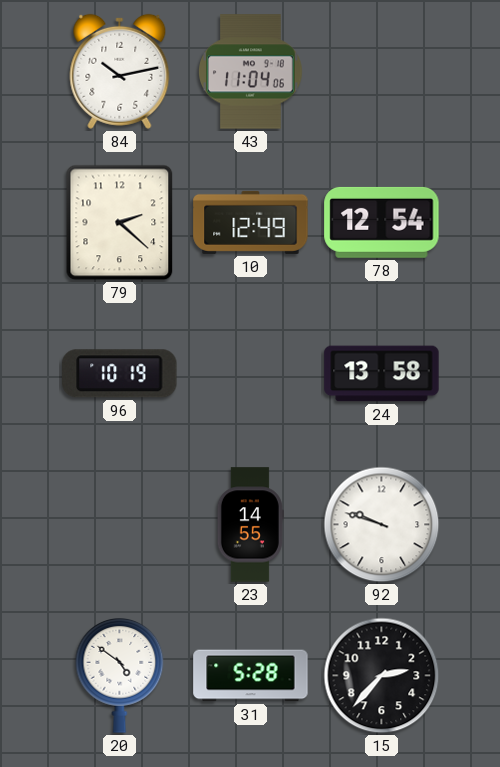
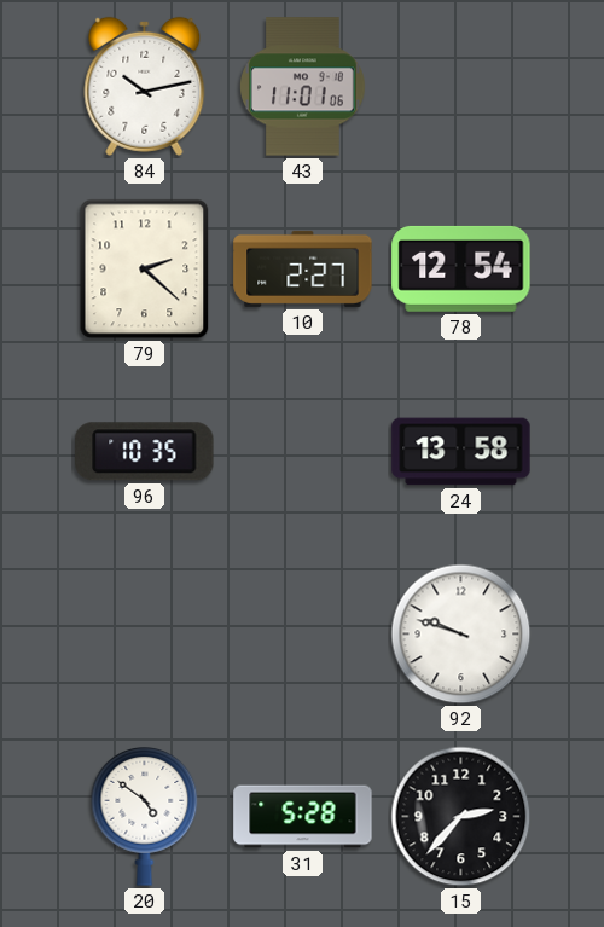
43: 11:04 -> 11:01 (303, 87)
10: 12:49 -> 2:27 (303, 268)
96: 10:19 -> 10:35 (145, 452)
23: 14:55 -> none (250, 525)
